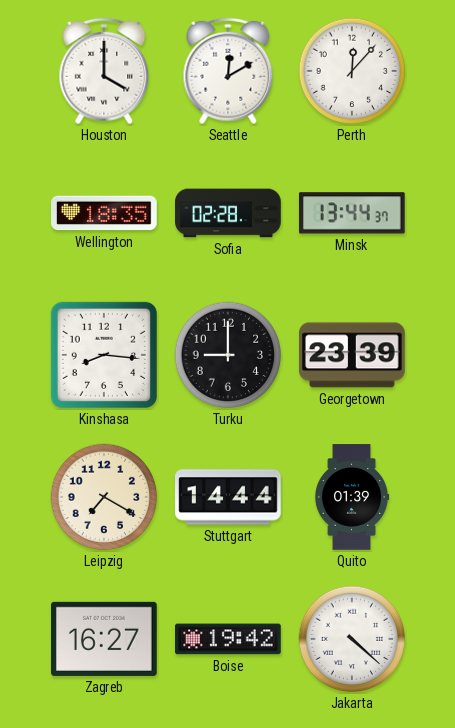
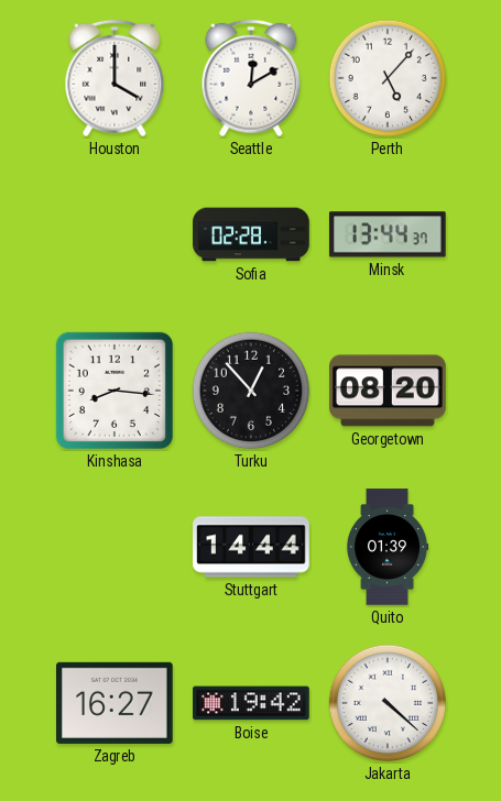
Perth: 12:07 -> 5:07 (388, 78)
Wellington: 18:35 -> none (104, 213)
Turku: 9:00 -> 12:53 (251, 391)
Georgetown: 23:39 -> 08:20 (388, 391)
Leipzig: 7:20 -> none (104, 497)
